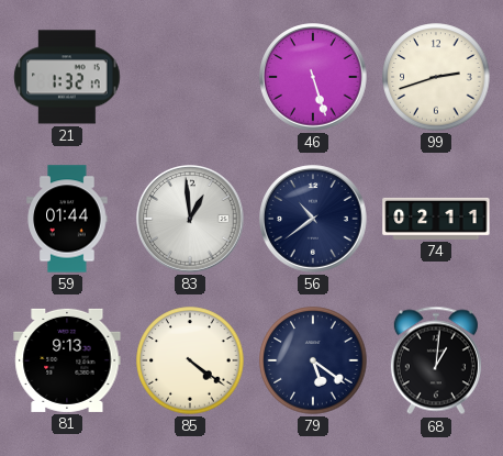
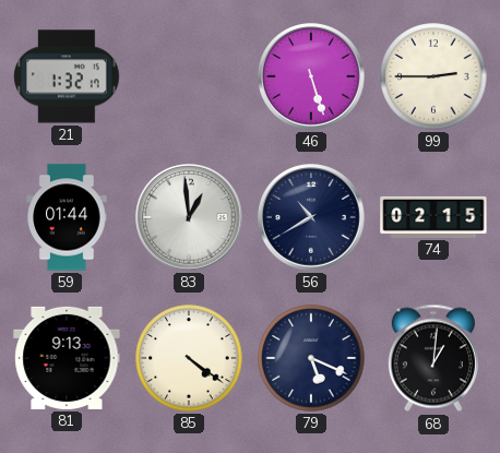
99: 2:42 -> 2:45 (433, 76)
56: 10:39 -> 10:40 (311, 217)
74: 02:11 -> 02:15 (433, 217)
79: 5:21 -> 5:19 (311, 358)
